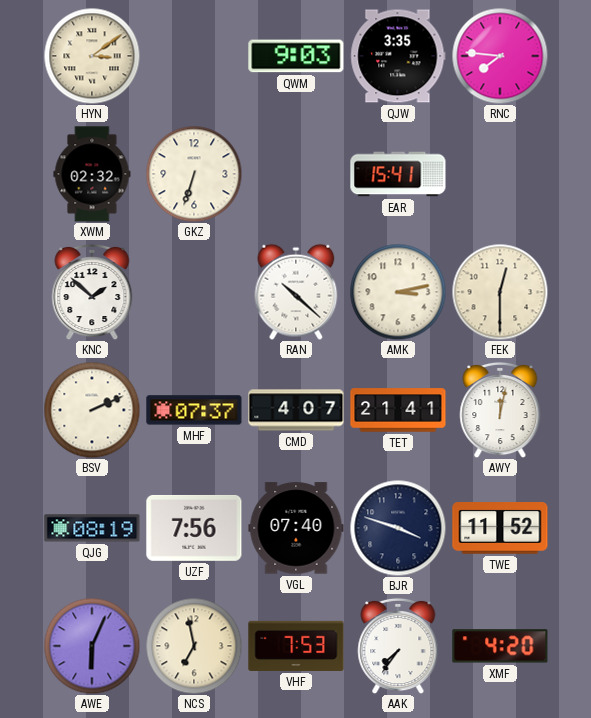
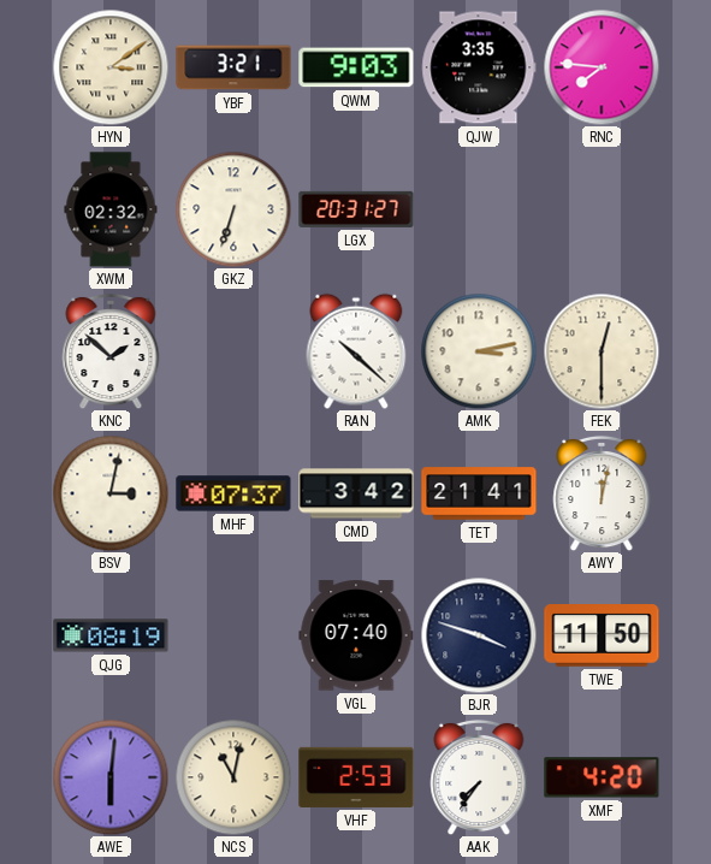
YBF: none -> 3:21 (233, 67)
LGX: none -> 20:31 (356, 209)
EAR: 15:41 -> none (398, 174)
BSV: 2:11 -> 3:02 (111, 493)
CMD: 4:07 -> 3:42 (356, 493)
UZF: 7:56 -> none (194, 528)
TWE: 11:52 -> 11:50 (602, 637)
AWE: 6:04 -> 6:01 (111, 777)
NCS: 6:58 -> 11:02 (233, 777)
VHF: 7:53 -> 2:53 (356, 777)
